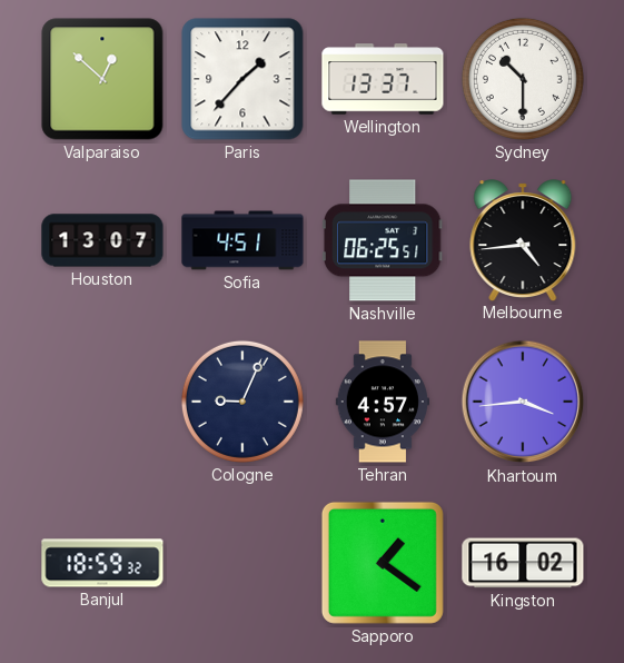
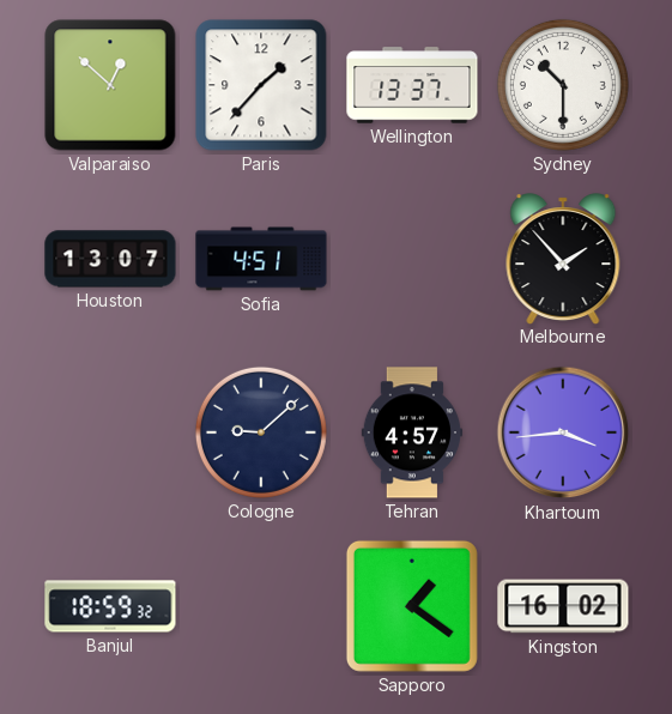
Nashville: 06:25 -> none (383, 240)
Melbourne: 4:44 -> 1:53 (563, 259)
Cologne: 9:04 -> 9:08 (261, 432)
